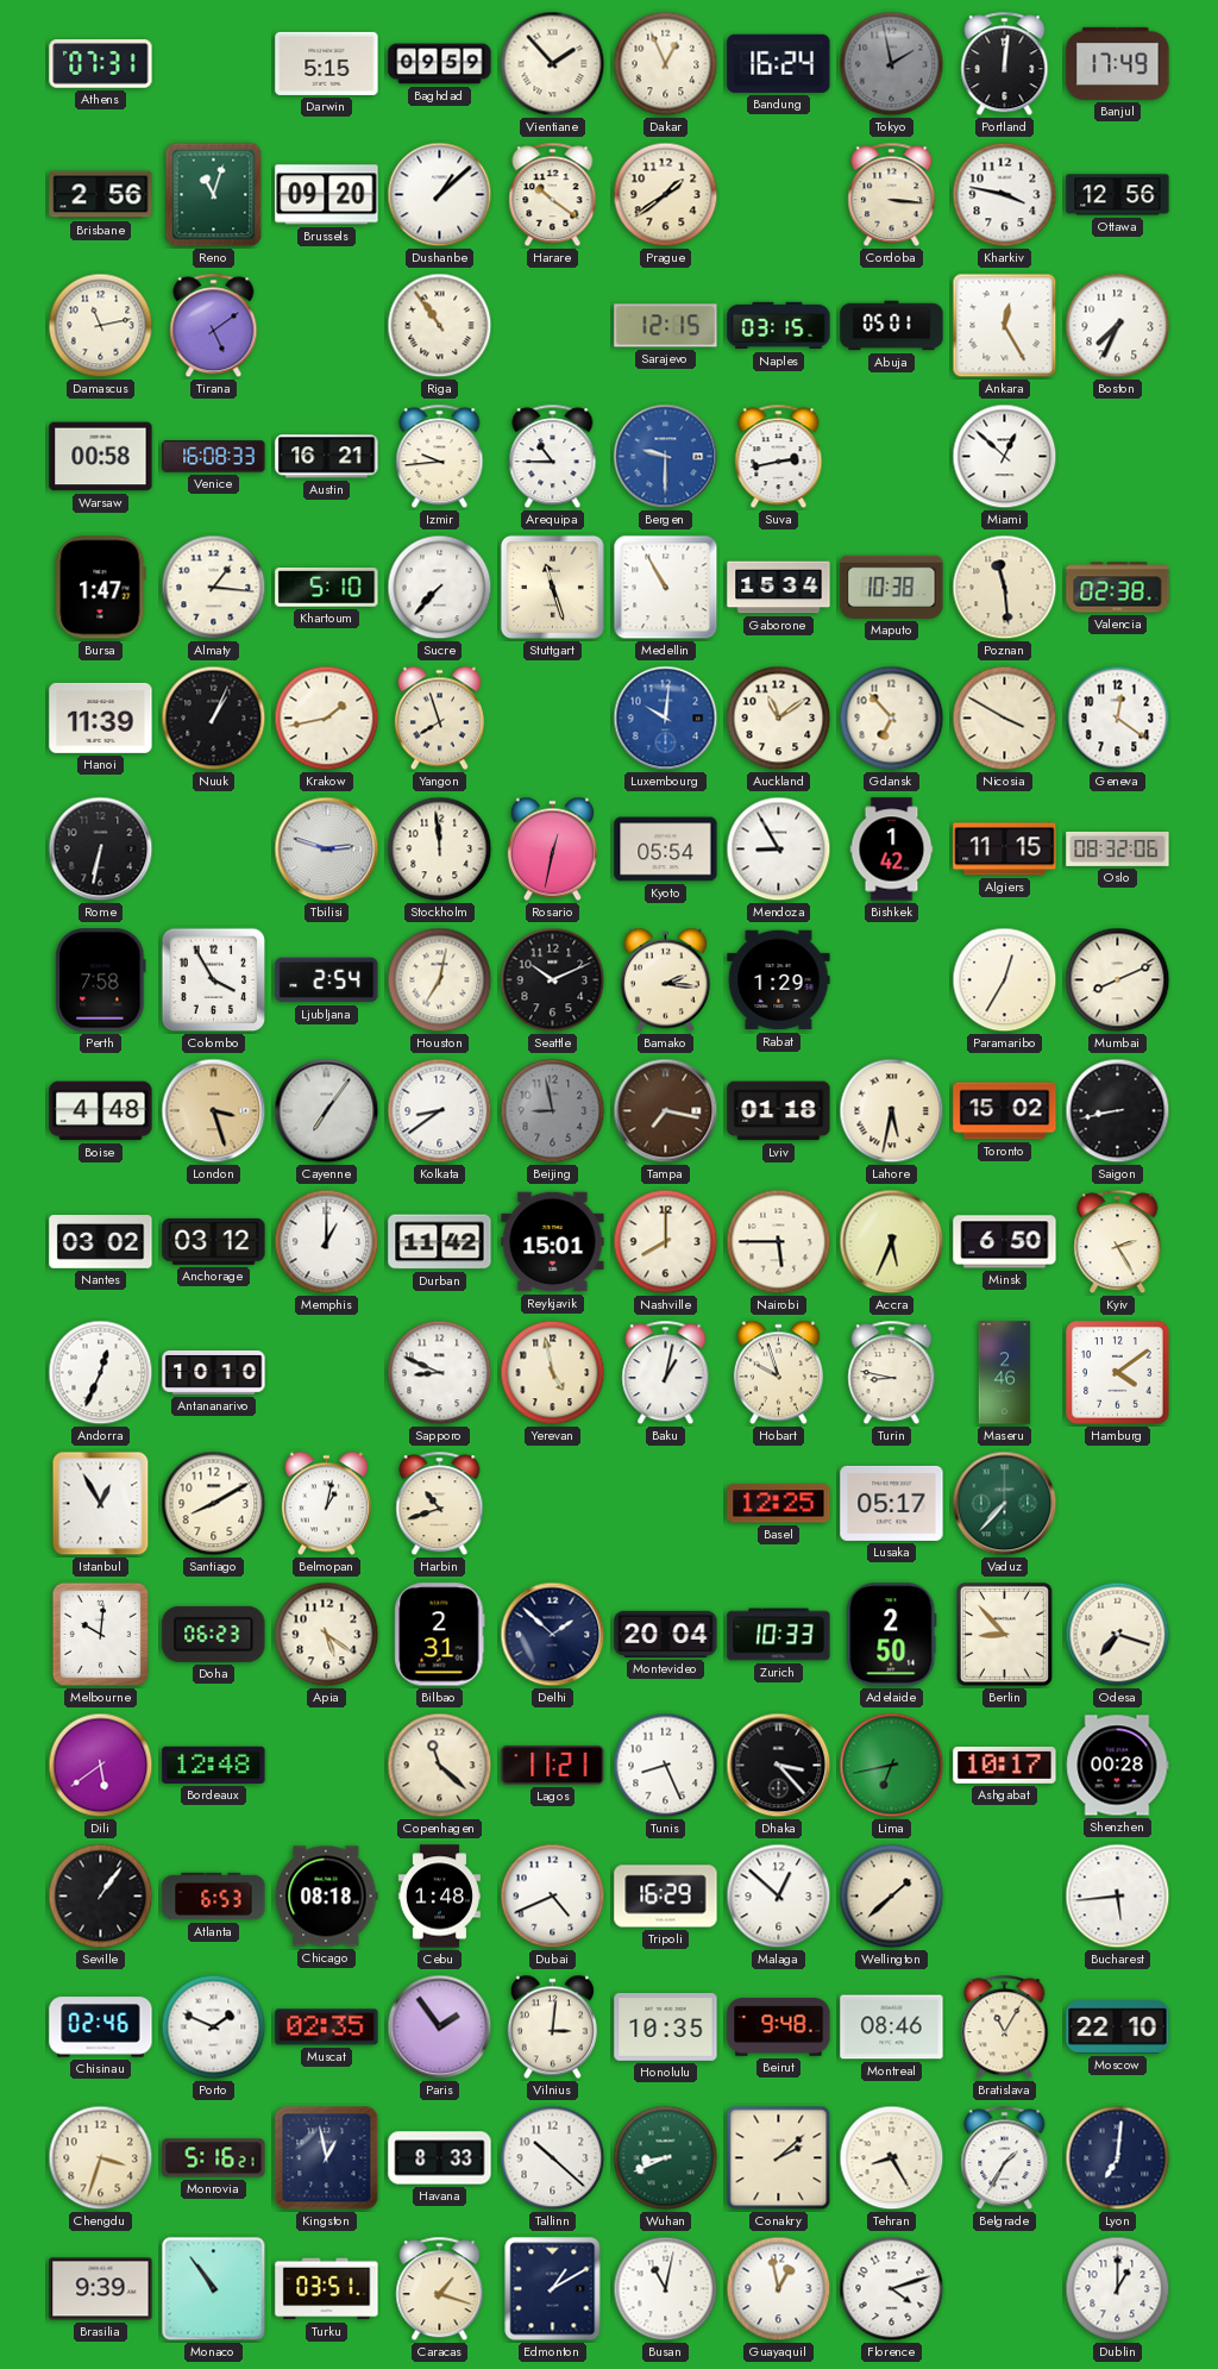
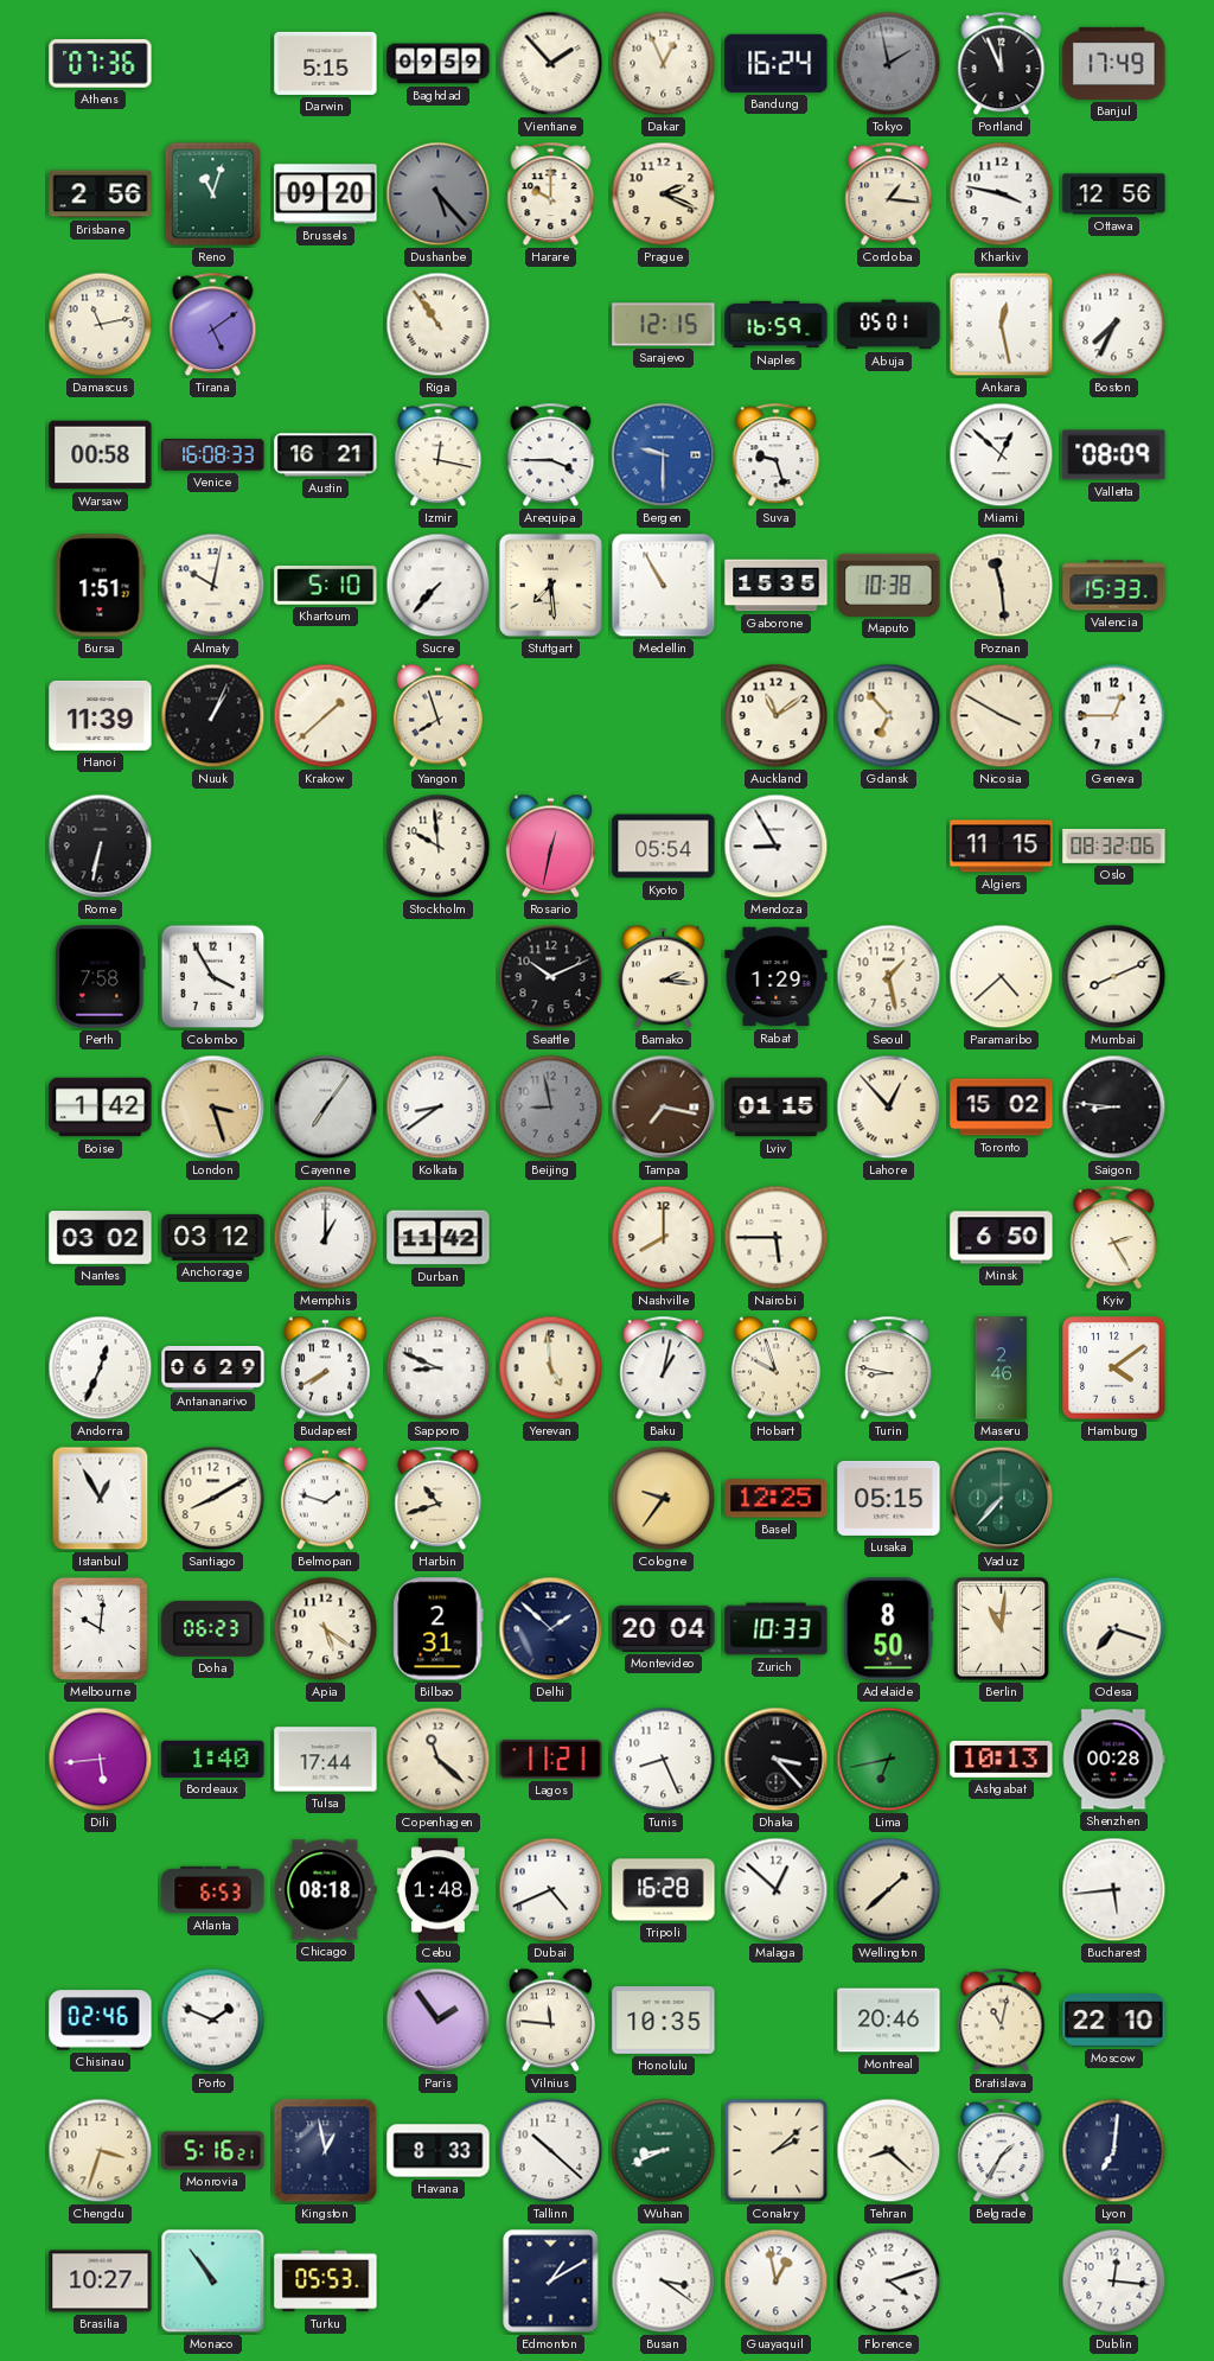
Athens: 07:31 -> 07:36 (101, 64)
Portland: 12:01 -> 11:56 (1002, 64)
Dushanbe: 1:08 -> 5:23 (439, 194)
Dushanbe dial: white -> grey (439, 194)
Harare: 10:21 -> 10:00 (551, 194)
Prague: 1:39 -> 2:19 (664, 194)
Cordoba: 3:16 -> 1:16 (889, 194)
Naples: 03:15 -> 16:59 (777, 325)
Ankara: 12:25 -> 12:28 (1002, 325)
Izmir: 9:44 -> 12:17 (439, 455)
Arequipa: 10:45 -> 3:45 (551, 455)
Suva: 2:43 -> 9:27 (777, 455)
Valletta: none -> 08:09 (1114, 455)
Bursa: 1:47 -> 1:51 (101, 586)
Almaty: 1:16 -> 10:02 (213, 586)
Stuttgart: 11:27 -> 7:29 (550, 585)
Gaborone: 15:34 -> 15:35 (777, 586)
Valencia: 02:38 -> 15:33 (1114, 586)
Krakow: 1:43 -> 1:38 (326, 716)
Luxembourg: 10:01 -> none (666, 719)
Geneva: 12:21 -> 12:45 (1114, 716)
Tbilisi: 2:48 -> none (327, 850)
Stockholm: 11:59 -> 9:59 (439, 847)
Bishkek: 1:42 -> none (892, 850)
Ljubljana: 2:54 -> none (327, 980)
Houston: 7:02 -> none (440, 980)
Seoul: none -> 1:28 (889, 977)
Paramaribo: 12:35 -> 4:38 (1002, 977)
Boise: 4:48 -> 1:42 (101, 1108)
Lviv: 01:18 -> 01:15 (777, 1108)
Lahore: 5:32 -> 12:53 (889, 1108)
Saigon: 8:43 -> 8:46 (1114, 1108)
Reykjavik: 15:01 -> none (553, 1242)
Accra: 5:34 -> none (892, 1242)
Antananarivo: 10:10 -> 06:29 (213, 1368)
Budapest: none -> 7:40 (325, 1368)
Yerevan: 4:58 -> 4:59 (551, 1368)
Belmopan: 1:02 -> 1:48 (325, 1499)
Cologne: none -> 9:36 (664, 1499)
Lusaka: 05:17 -> 05:15 (889, 1498)
Adelaide: 2:50 -> 8:50 (889, 1629)
Berlin: 8:53 -> 11:01 (1001, 1628)
Dili: 5:39 -> 5:44 (101, 1760)
Bordeaux: 12:48 -> 1:40 (213, 1759)
Tulsa: none -> 17:44 (326, 1760)
Ashgabat: 10:17 -> 10:13 (1002, 1759)
Seville: 1:06 -> none (101, 1897)
Tripoli: 16:29 -> 16:28 (664, 1890)
Muscat: 02:35 -> none (327, 2028)
Vilnius: 3:01 -> 11:46 (550, 2021)
Beirut: 9:48 -> none (779, 2028)
Montreal: 08:46 -> 20:46 (889, 2021)
Bratislava: 11:05 -> 11:02 (1002, 2021)
Tehran: 8:25 -> 8:22 (889, 2151)
Brasilia: 9:39 -> 10:27 (101, 2282)
Turku: 03:51 -> 05:53 (326, 2282)
Caracas: 1:18 -> none (440, 2289)
Busan: 11:02 -> 3:21 (664, 2282)
Dublin: 1:00 -> 12:16 (1114, 2282)
